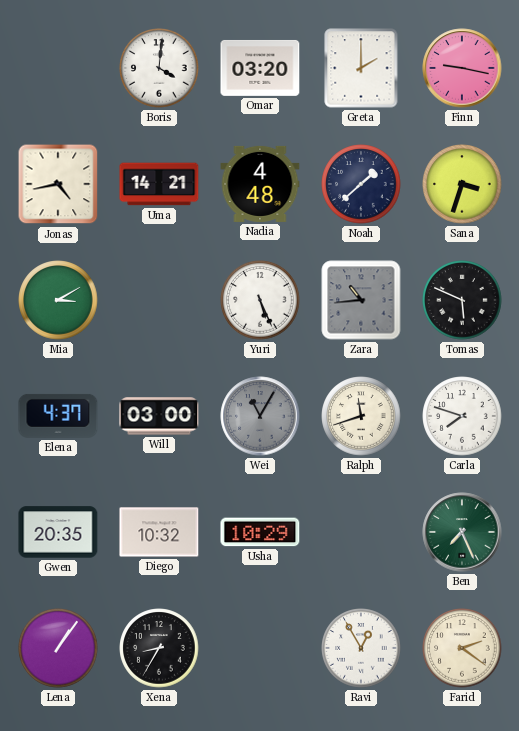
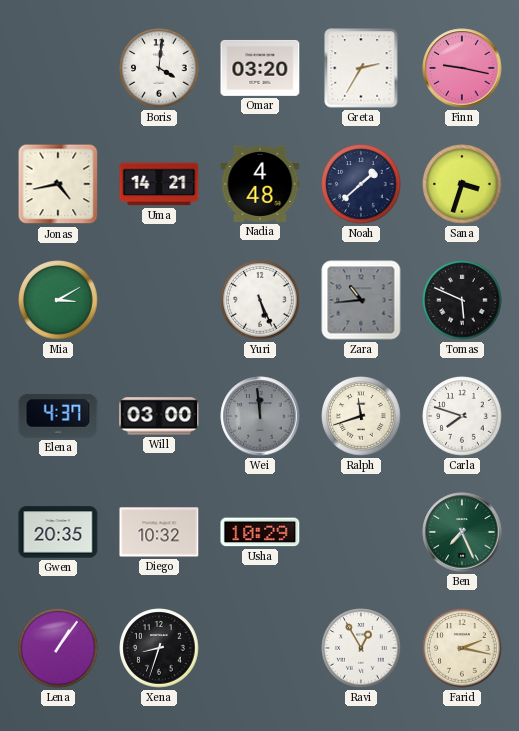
Greta: 2:00 -> 2:35 (361, 68)
Wei: 11:05 -> 11:59 (260, 416)
Xena: 8:35 -> 8:33 (159, 648)
Farid: 2:21 -> 2:17 (462, 648)
